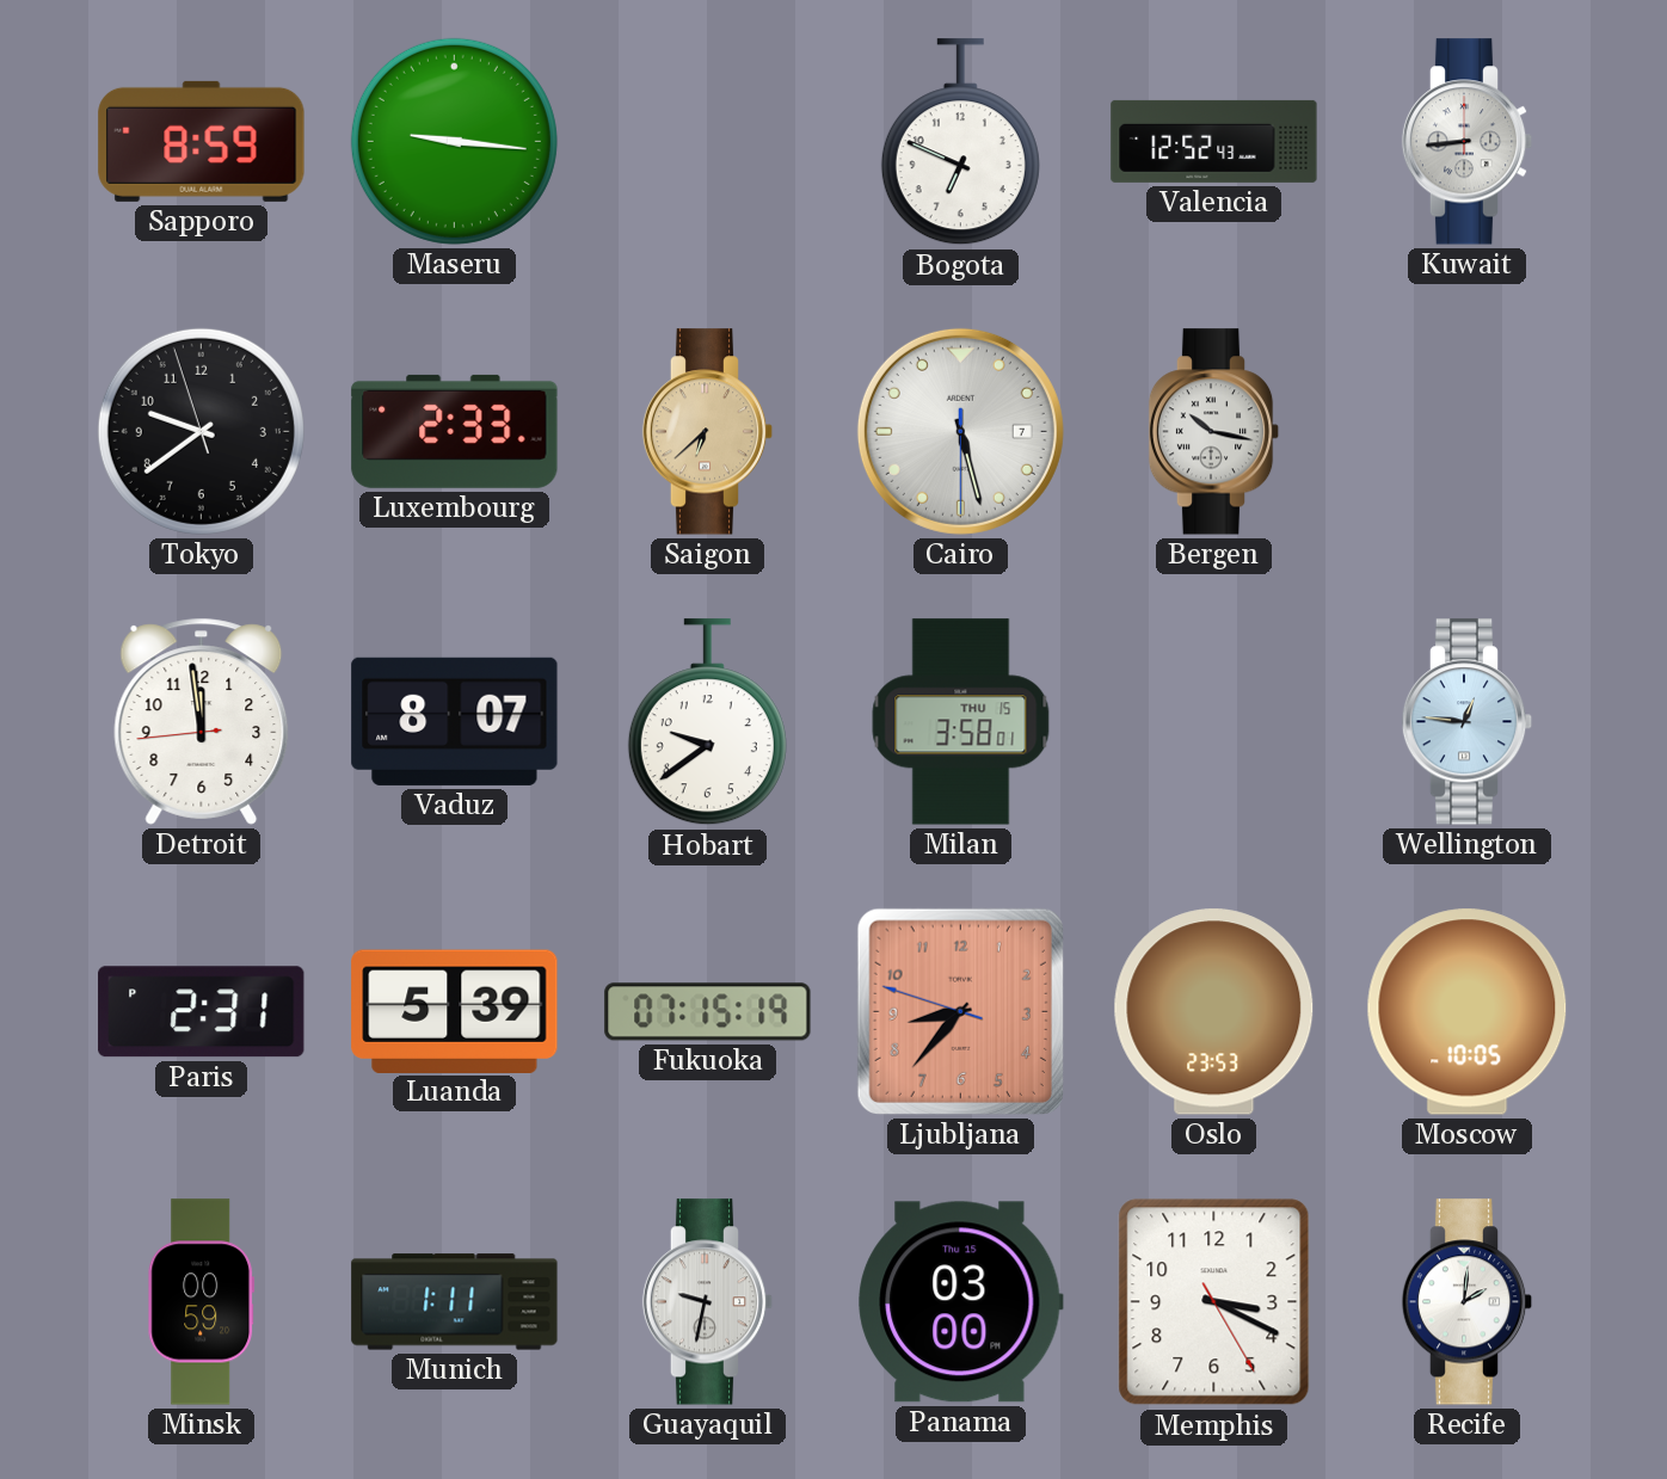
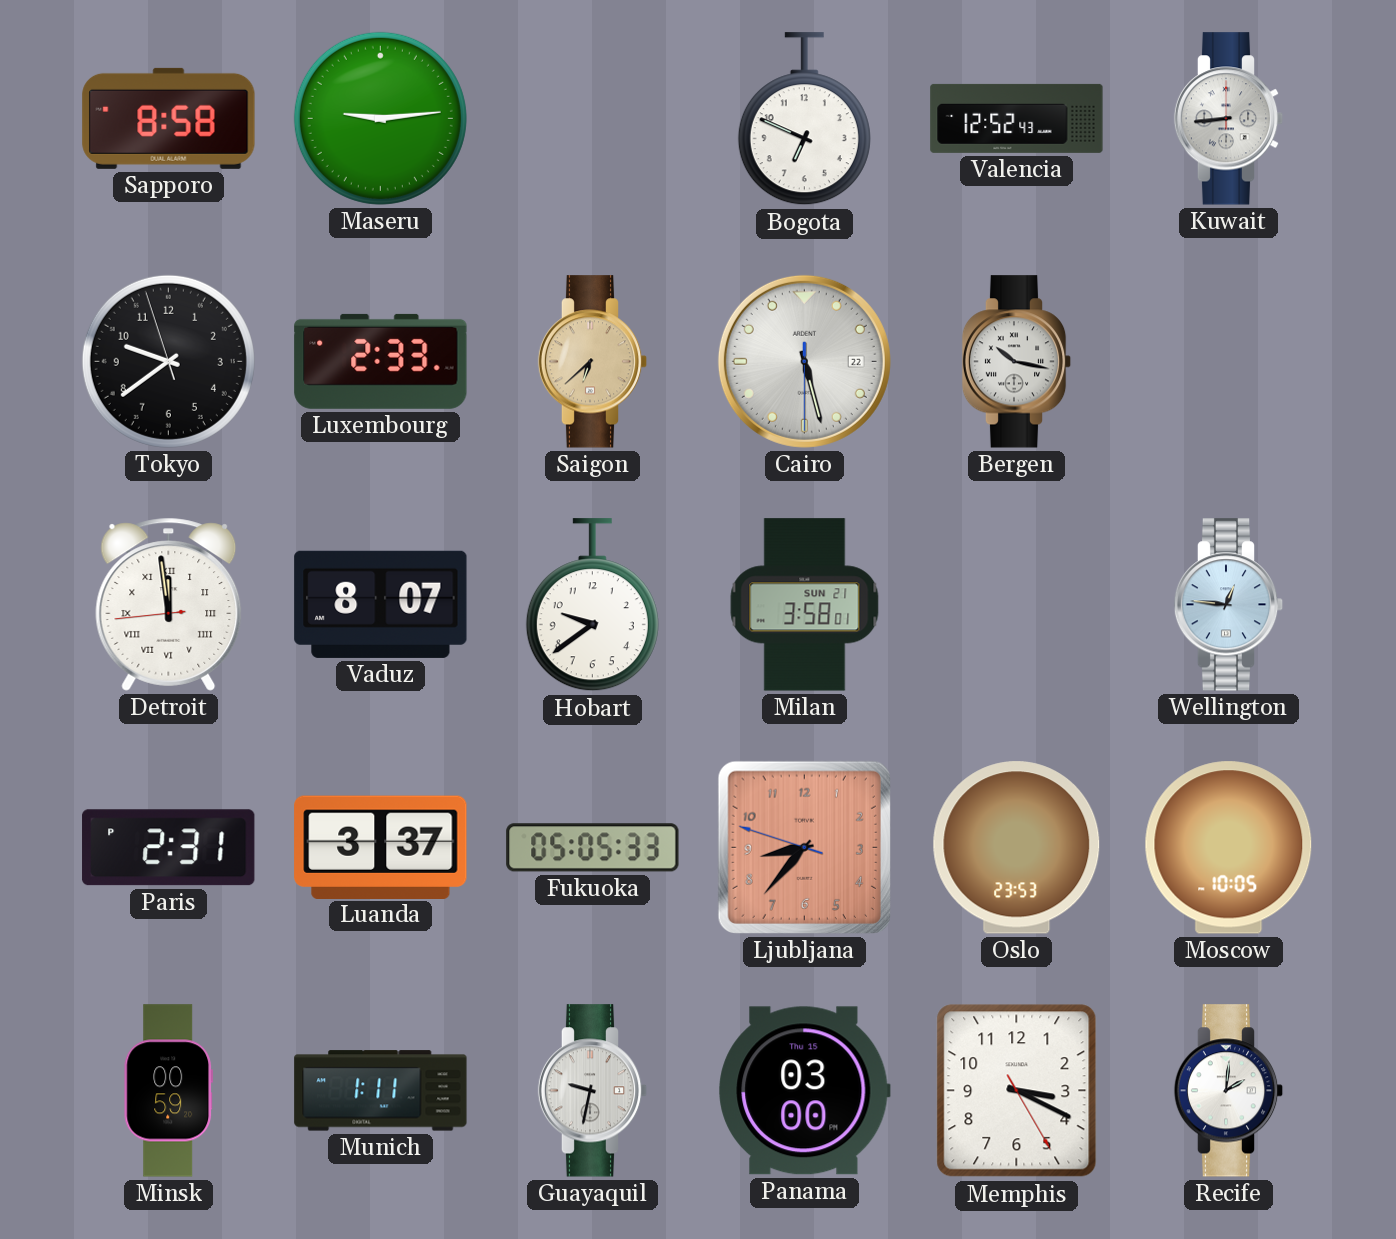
Sapporo: 8:59 -> 8:58 (169, 118)
Maseru: 9:16 -> 9:14 (380, 118)
Cairo date: 7 -> 22 (804, 361)
Detroit numerals: Arabic -> Roman (169, 604)
Milan date: THU 15 -> SUN 21 (805, 605)
Luanda: 5:39 -> 3:37 (381, 847)
Fukuoka: 07:15 -> 05:05 (593, 848)
